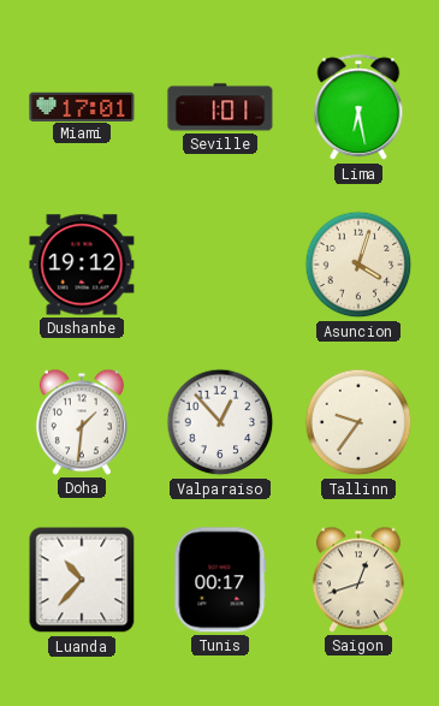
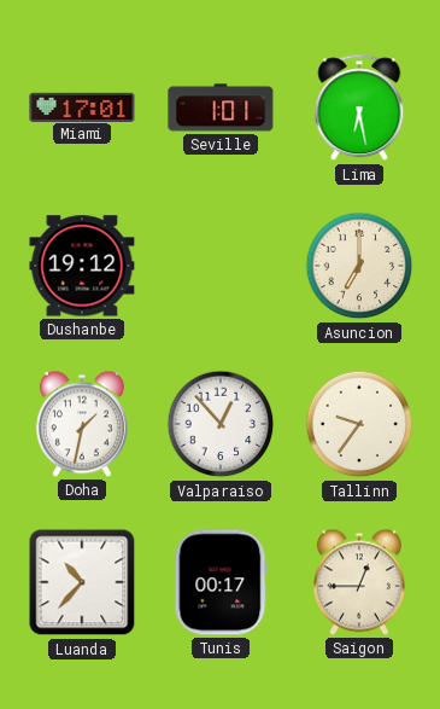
Asuncion: 4:03 -> 7:00 (359, 266)
Doha: 1:31 -> 1:32 (82, 424)
Saigon: 12:42 -> 12:45 (359, 582)
